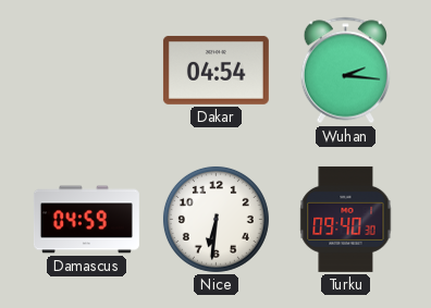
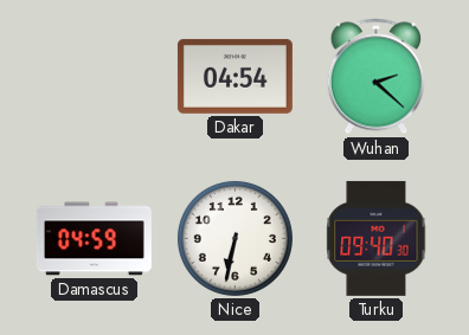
Wuhan: 2:16 -> 2:22 (377, 77)
Nice: 6:31 -> 6:32 (234, 238)
